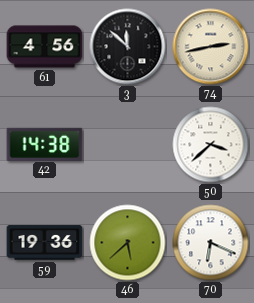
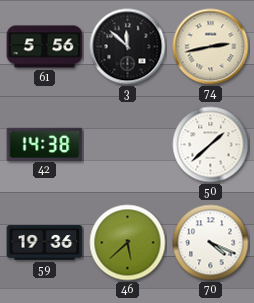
61: 4:56 -> 5:56 (45, 47)
50: 3:38 -> 1:38 (211, 145)
70: 6:19 -> 4:19 (211, 243)
